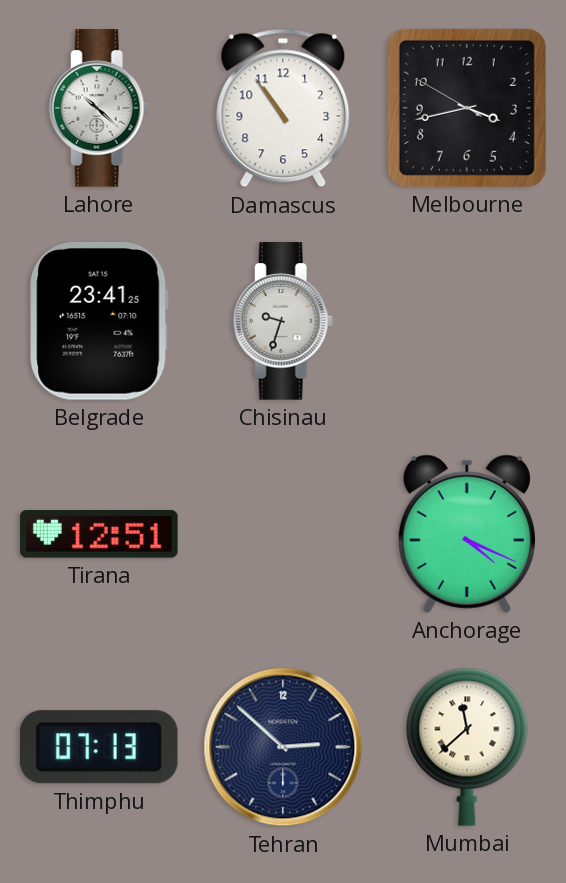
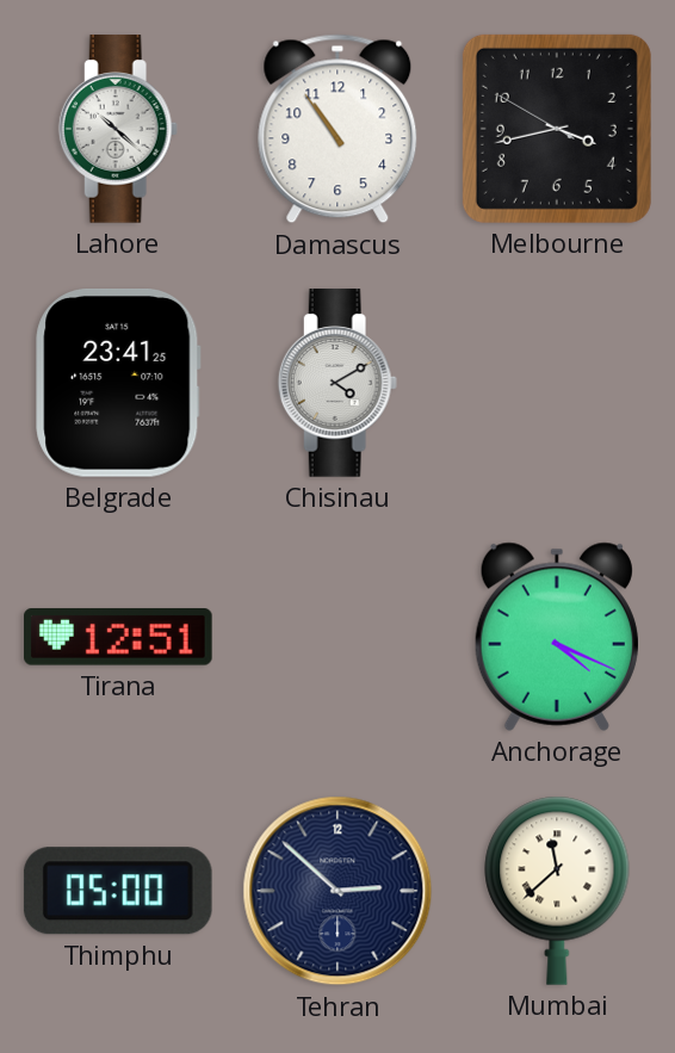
Chisinau: 9:33 -> 4:10 (337, 383)
Thimphu: 07:13 -> 05:00 (118, 891)
